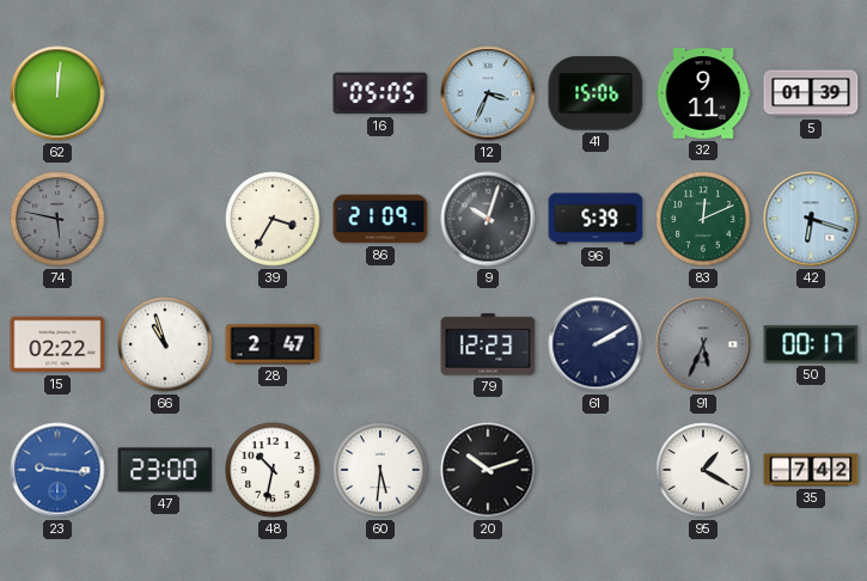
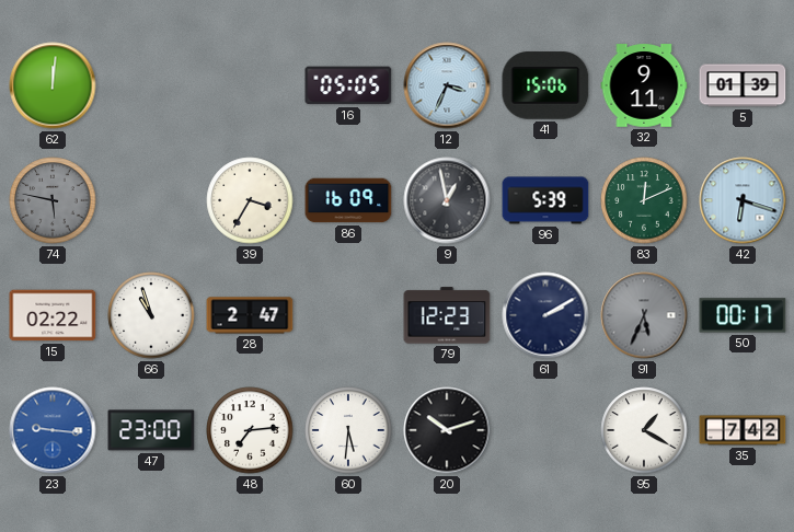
86: 21:09 -> 16:09 (348, 200)
9: 10:03 -> 12:58 (447, 200)
48: 10:32 -> 7:14 (250, 430)
